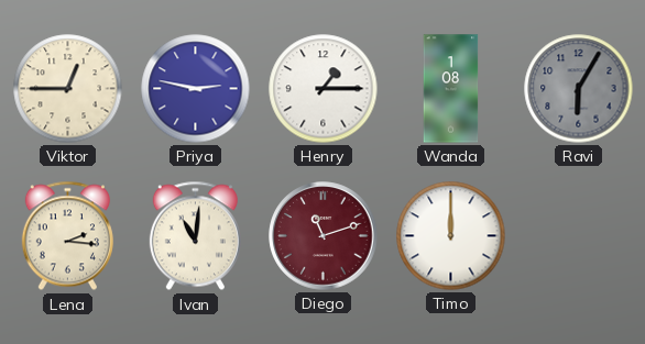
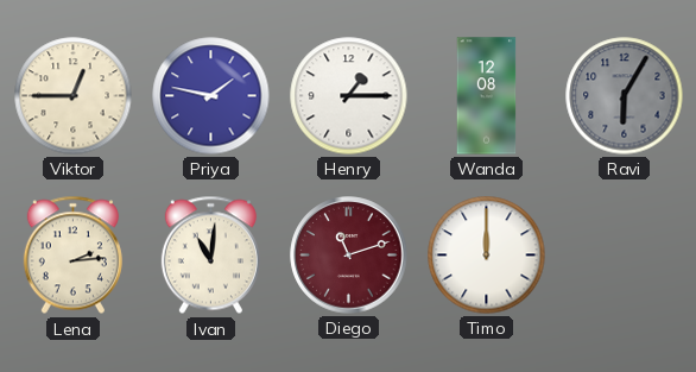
Priya: 2:47 -> 1:47 (211, 96)
Wanda: 1:08 -> 12:08 (487, 96)
Lena: 2:16 -> 2:14 (72, 256)
